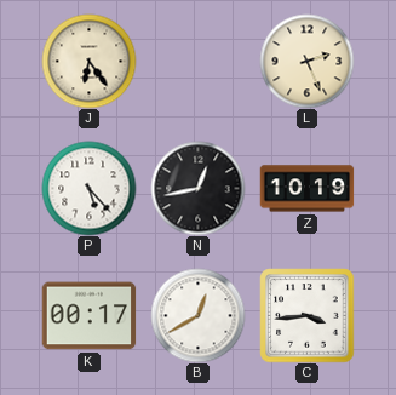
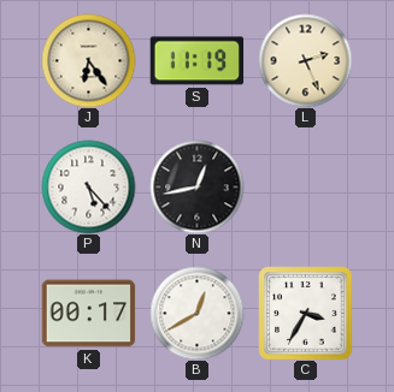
S: none -> 11:19 (196, 61)
Z: 10:19 -> none (306, 189)
C: 3:44 -> 3:35 (305, 313)
